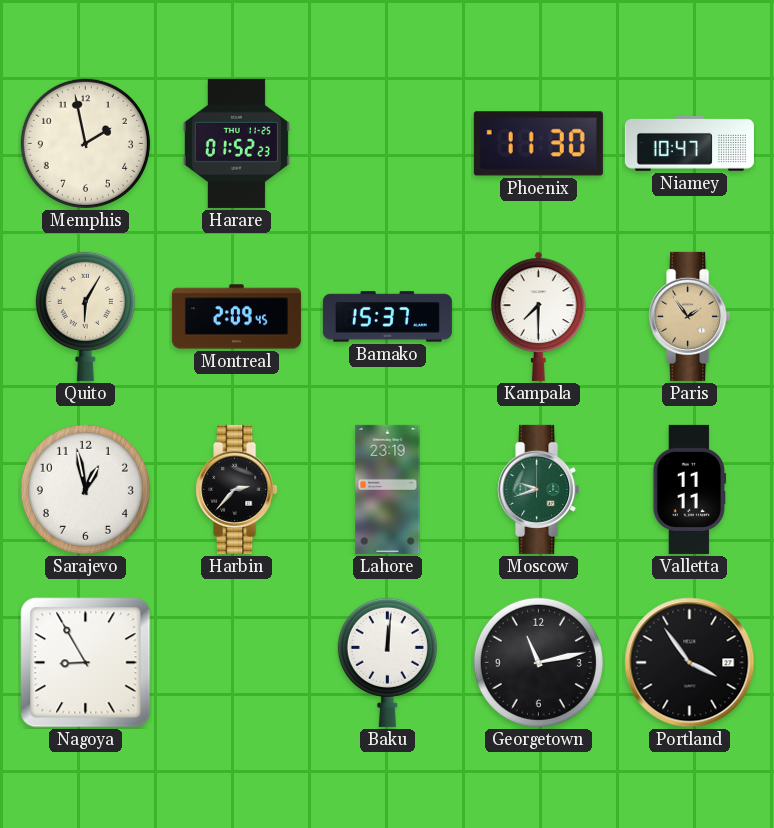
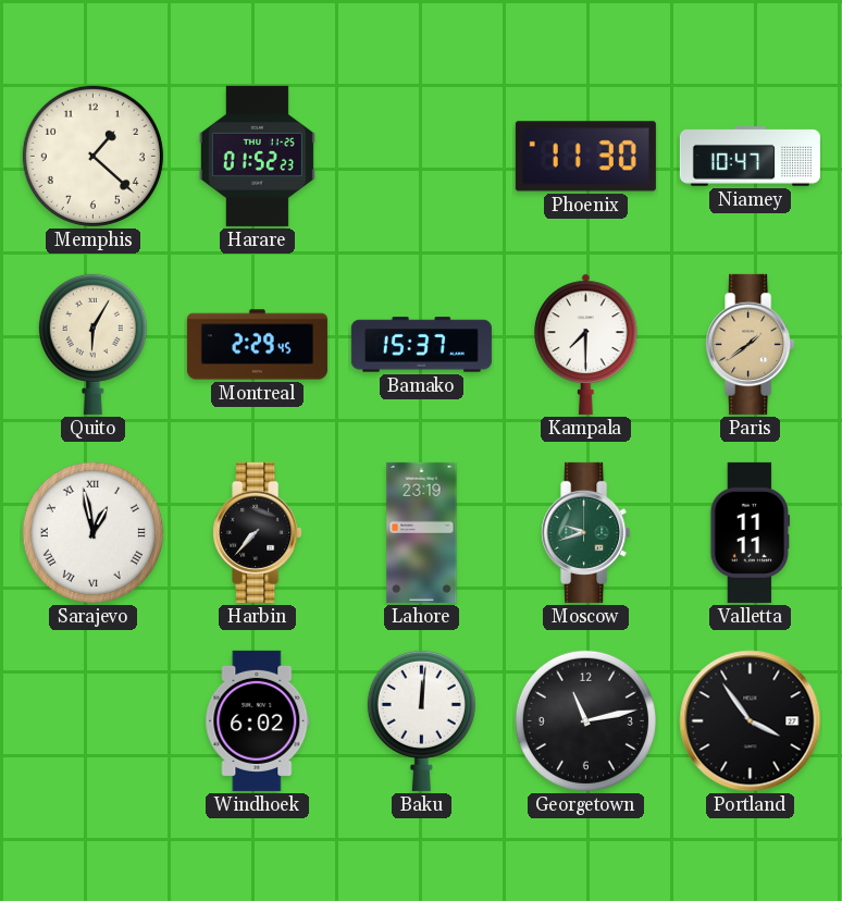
Memphis: 1:58 -> 1:22 (92, 156)
Montreal: 2:09 -> 2:29 (257, 345)
Paris: 1:54 -> 1:39 (751, 344)
Sarajevo numerals: Arabic -> Roman (92, 532)
Harbin: 2:37 -> 7:37 (258, 532)
Nagoya: 8:55 -> none (86, 663)
Windhoek: none -> 6:02 (258, 720)
